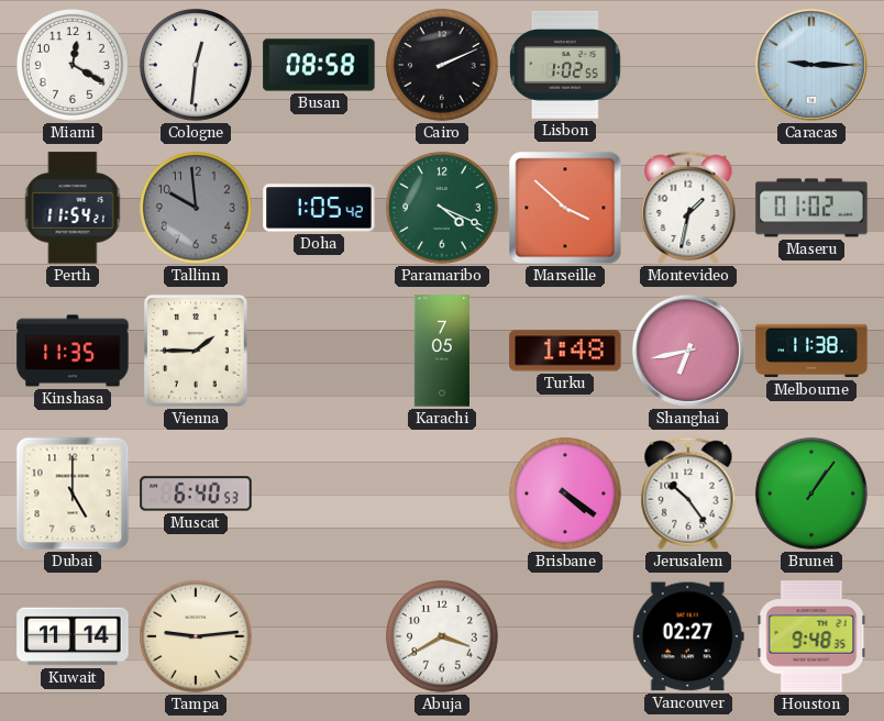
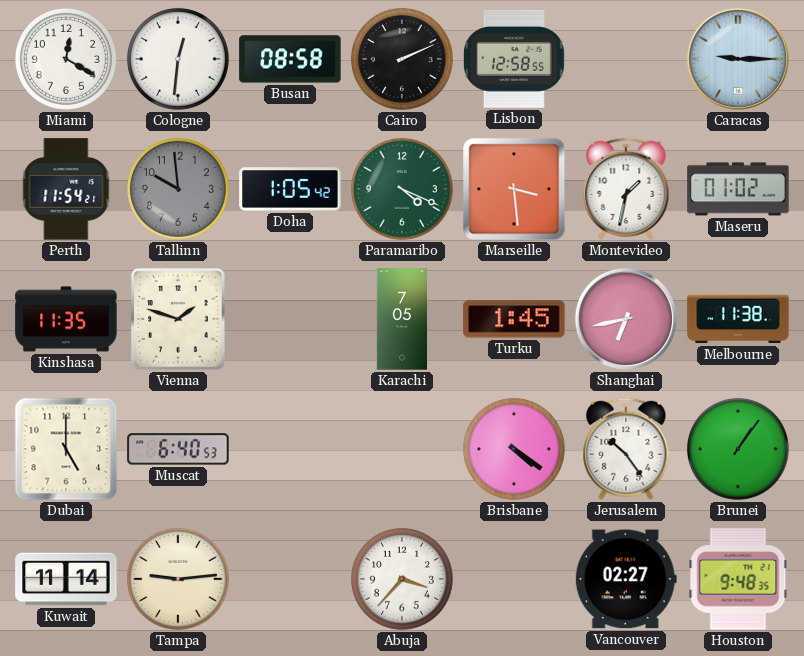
Lisbon: 1:02 -> 12:58 (515, 59)
Marseille: 3:52 -> 3:29 (514, 189)
Vienna: 1:45 -> 1:48 (178, 319)
Turku: 1:48 -> 1:45 (514, 319)
Abuja: 3:40 -> 3:37 (402, 579)
